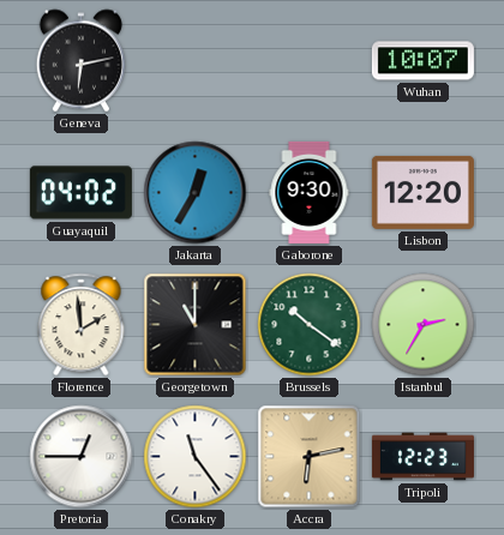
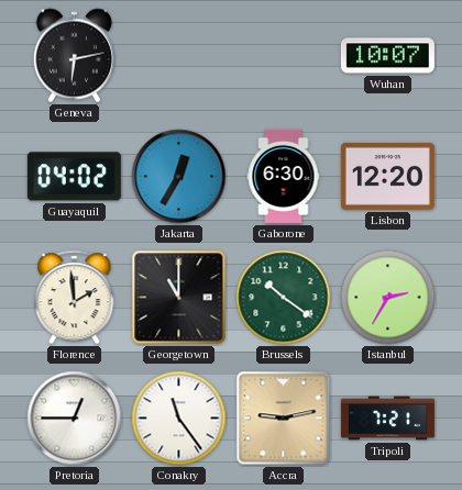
Gaborone: 9:30 -> 6:30 (284, 176)
Accra: 6:13 -> 9:13 (284, 419)
Tripoli: 12:23 -> 7:21 (387, 419)
